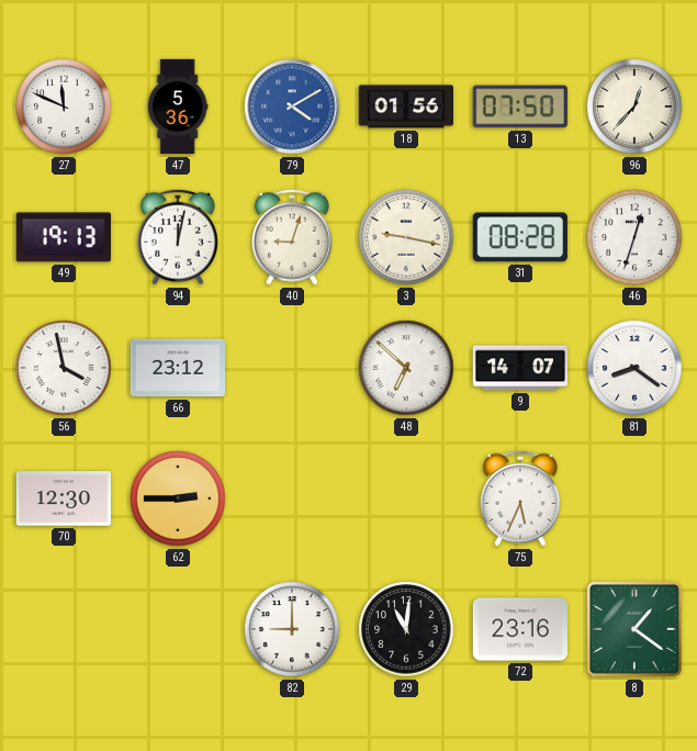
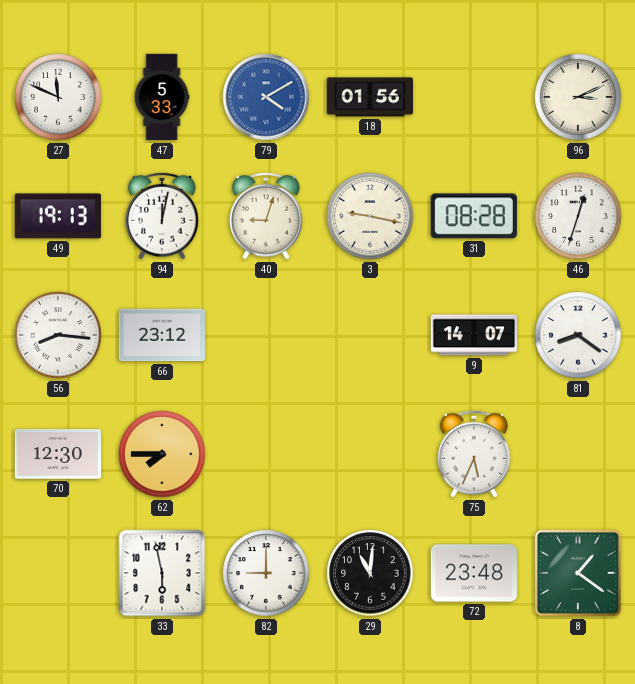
47: 5:36 -> 5:33 (162, 97)
13: 07:50 -> none (520, 107)
96: 12:37 -> 3:11 (578, 97)
56: 3:58 -> 8:16 (58, 335)
48: 6:52 -> none (406, 368)
62: 2:45 -> 7:45 (162, 454)
33: none -> 5:58 (162, 573)
72: 23:16 -> 23:48 (473, 573)
